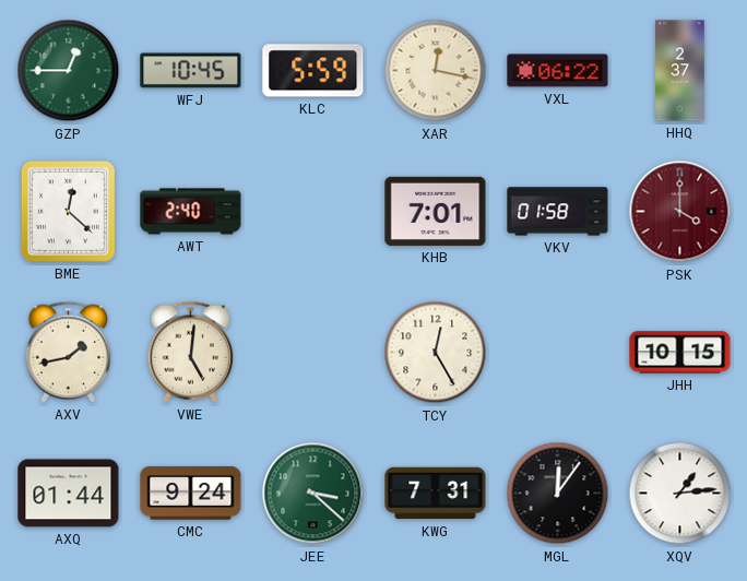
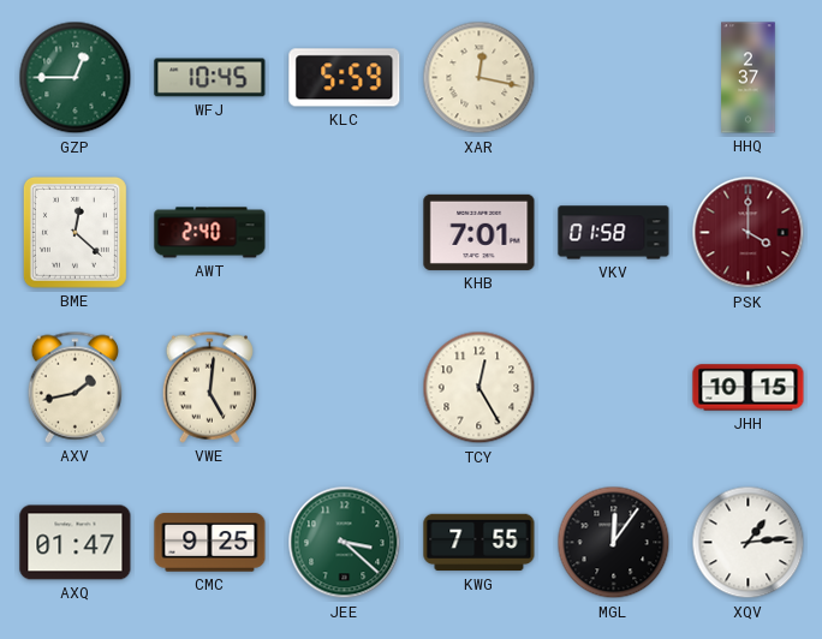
VXL: 06:22 -> none (558, 71)
AXQ: 01:44 -> 01:47 (76, 543)
CMC: 9:24 -> 9:25 (210, 543)
KWG: 7:31 -> 7:55 (479, 543)
